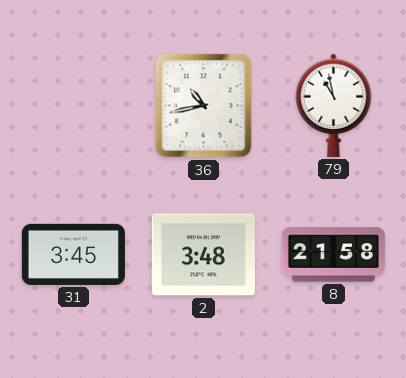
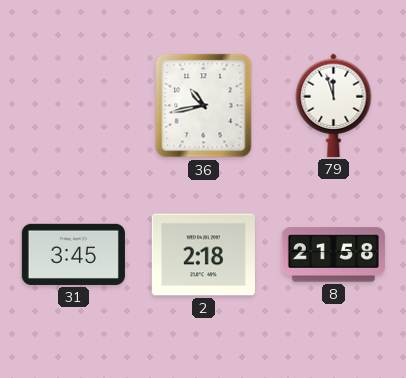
79: 10:58 -> 11:57 (334, 105)
2: 3:48 -> 2:18 (203, 255)
